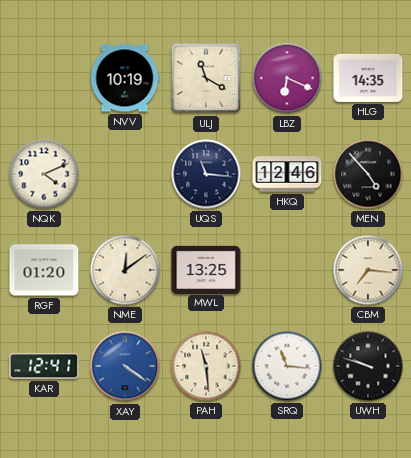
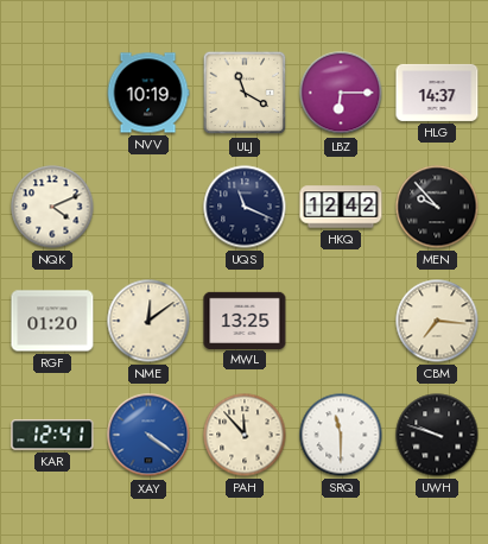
LBZ: 6:19 -> 6:15 (341, 93)
HLG: 14:35 -> 14:37 (437, 93)
UQS: 11:16 -> 11:19 (245, 207)
HKQ: 12:46 -> 12:42 (341, 207)
MEN: 4:53 -> 9:53 (437, 207)
PAH: 11:29 -> 11:53 (245, 435)
SRQ: 11:16 -> 11:30 (341, 435)
